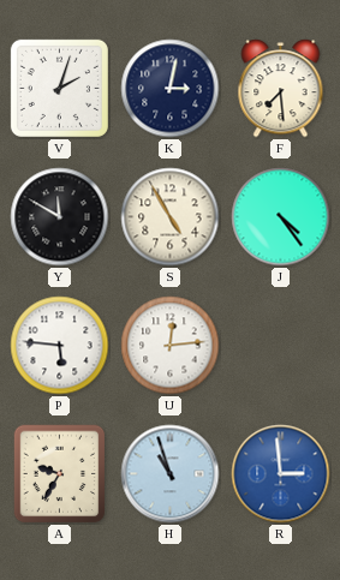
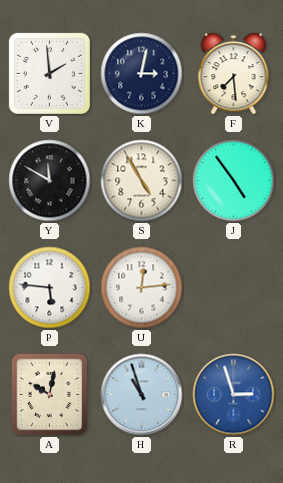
V: 2:03 -> 1:59 (49, 73)
J: 4:24 -> 4:54 (234, 181)
A: 9:35 -> 10:02 (50, 395)
R: 2:59 -> 2:57 (234, 395)
